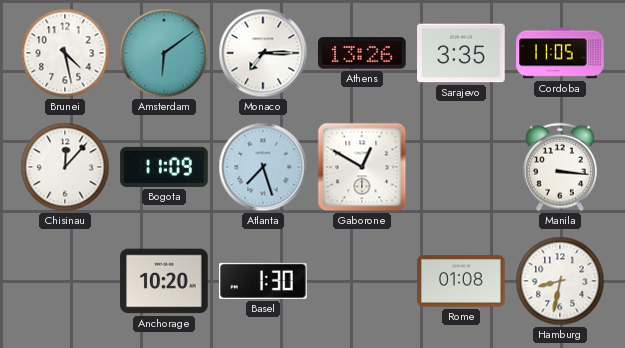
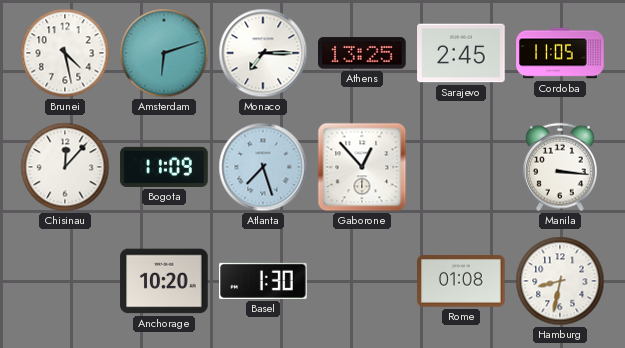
Amsterdam: 6:09 -> 6:12 (164, 53)
Athens: 13:26 -> 13:25 (363, 53)
Sarajevo: 3:35 -> 2:45 (461, 53)
Gaborone: 12:50 -> 12:53 (362, 167)
